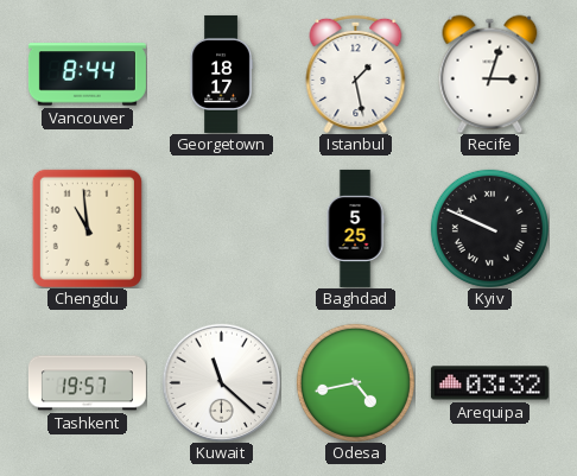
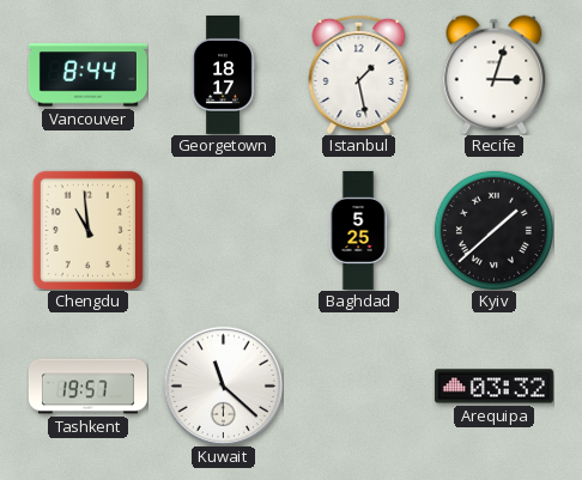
Kyiv: 9:49 -> 1:38 (493, 230)
Odesa: 4:43 -> none (355, 382)
